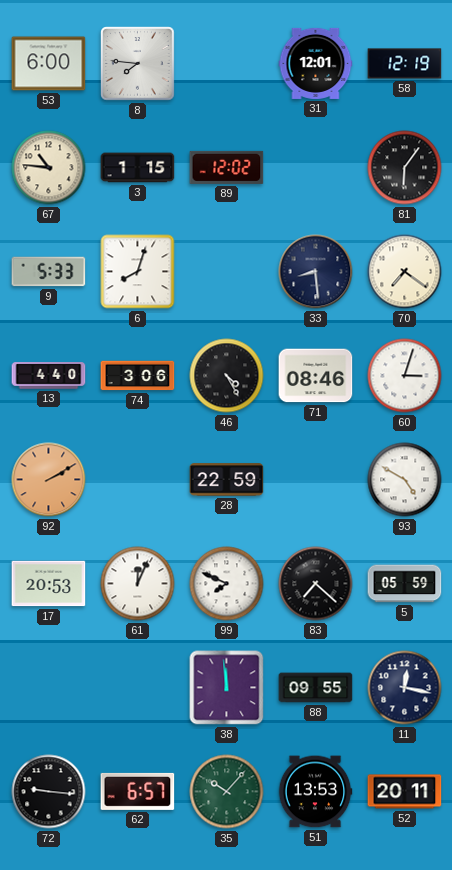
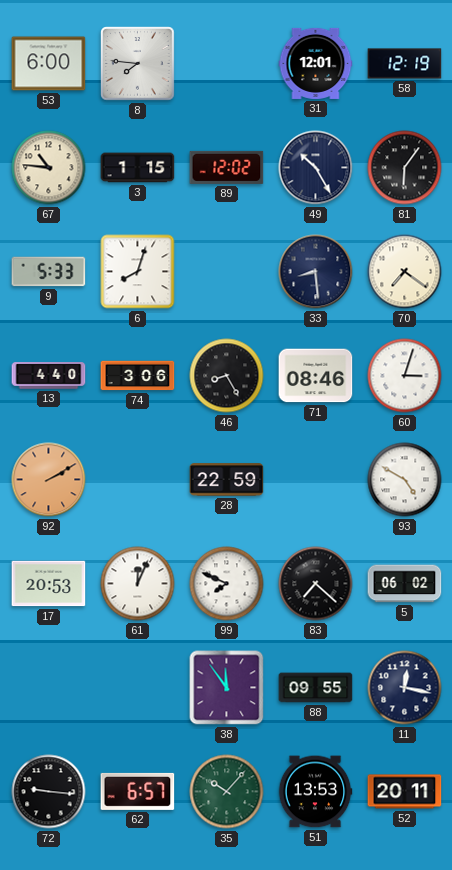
49: none -> 10:25 (316, 168)
46: 4:25 -> 8:25 (227, 376)
5: 05:59 -> 06:02 (405, 584)
38: 11:59 -> 11:54 (227, 688)
